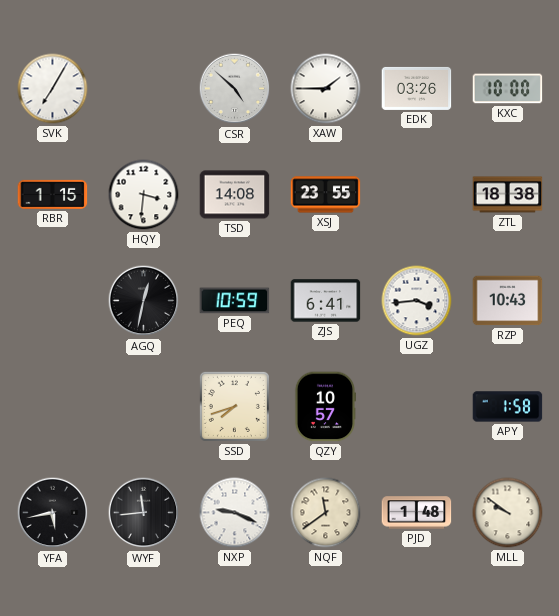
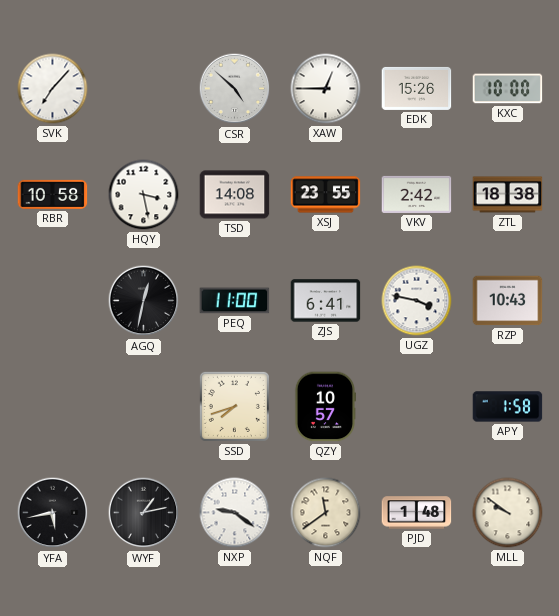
SVK: 7:05 -> 7:07 (53, 89)
XAW: 1:45 -> 12:45 (326, 89)
EDK: 03:26 -> 15:26 (417, 88)
RBR: 1:15 -> 10:58 (53, 194)
HQY: 3:31 -> 3:28 (144, 195)
VKV: none -> 2:42 (417, 194)
PEQ: 10:59 -> 11:00 (235, 301)
UGZ: 3:44 -> 3:47 (417, 301)
WYF: 11:44 -> 1:13 (144, 513)
NXP: 9:19 -> 9:21 (235, 513)
